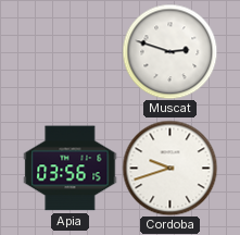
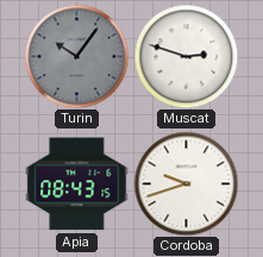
Turin: none -> 10:06 (76, 56)
Apia: 03:56 -> 08:43 (77, 184)
